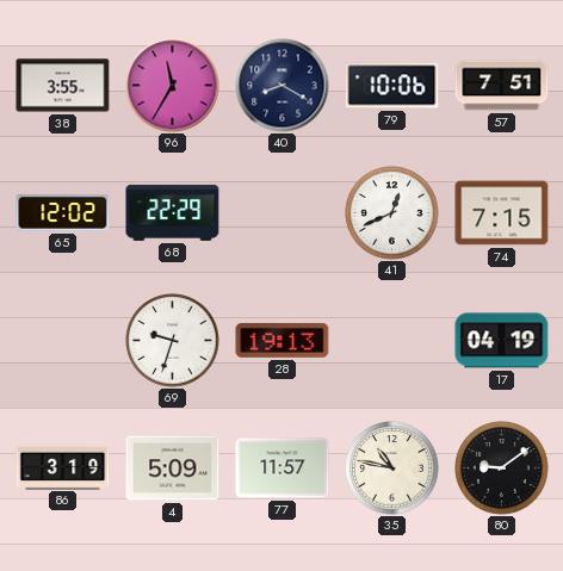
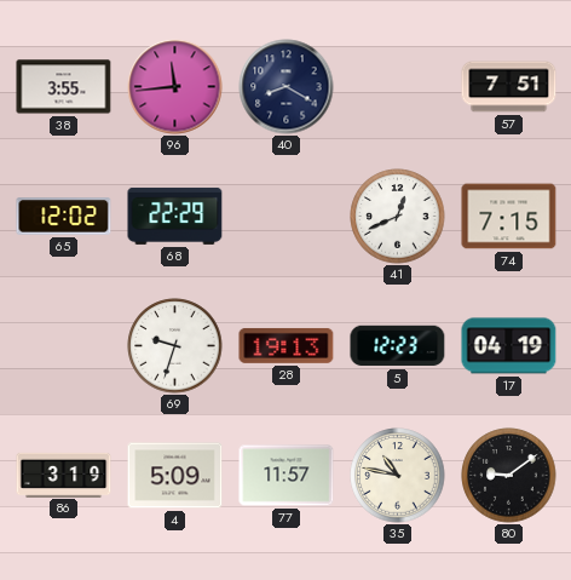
96: 11:35 -> 11:44 (175, 87)
79: 10:06 -> none (392, 86)
5: none -> 12:23 (398, 346)
